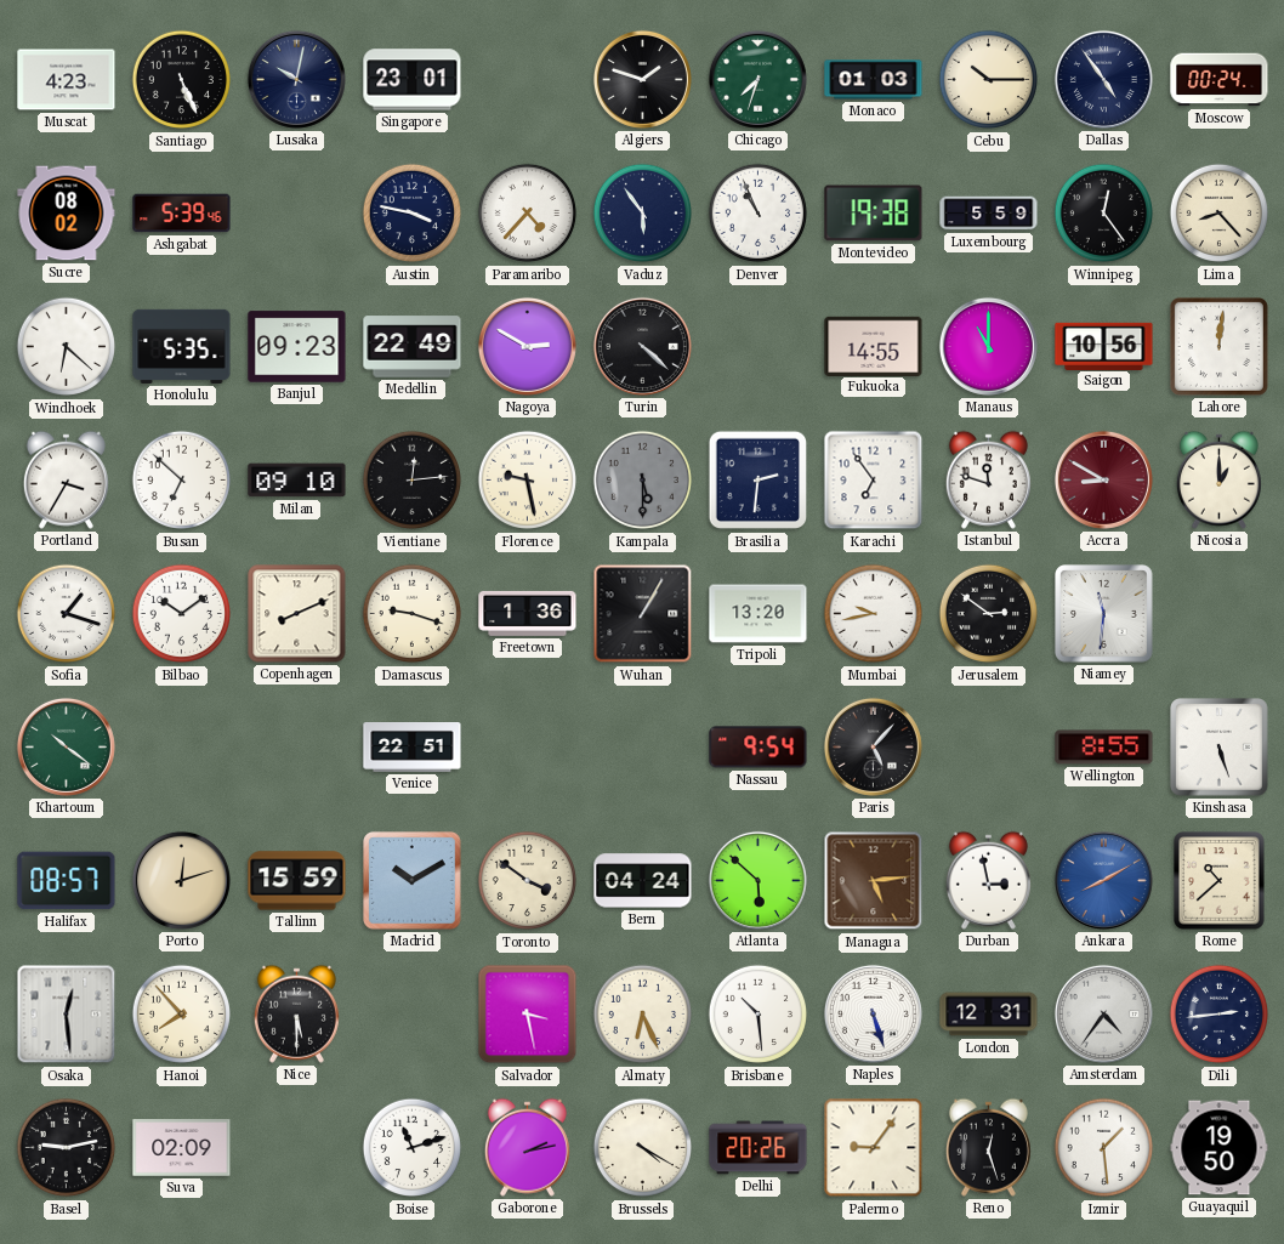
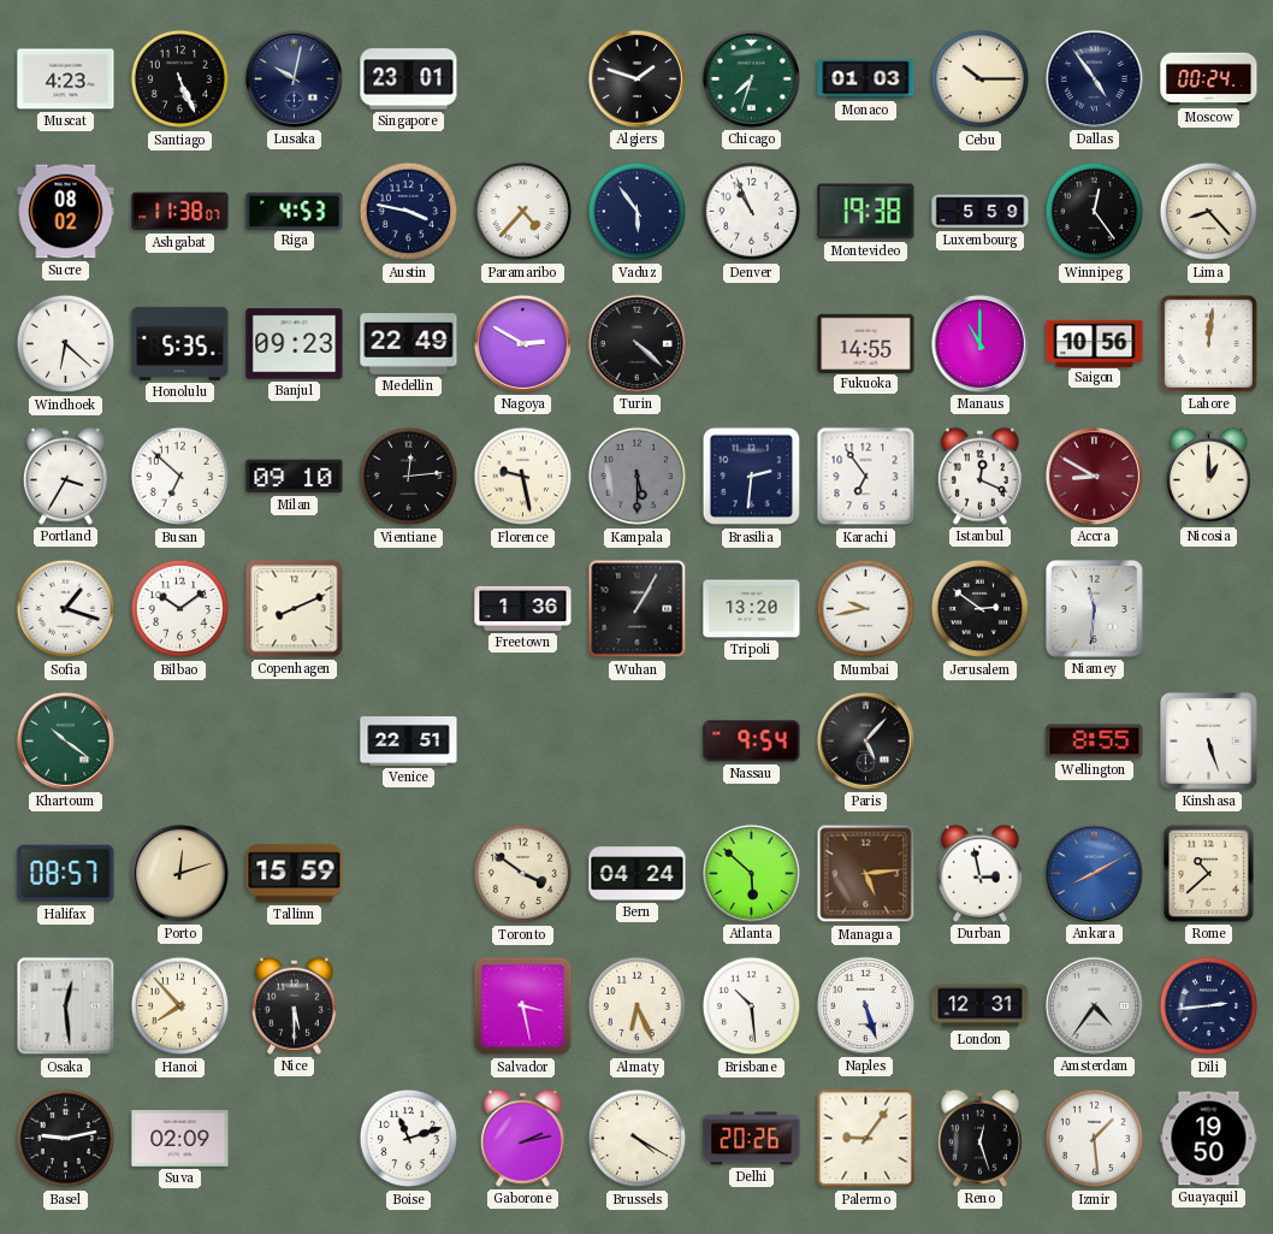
Ashgabat: 5:39 -> 11:38 (180, 212)
Riga: none -> 4:53 (295, 211)
Istanbul: 11:48 -> 12:19 (979, 476)
Damascus: 9:18 -> none (413, 614)
Madrid: 10:10 -> none (413, 881)
